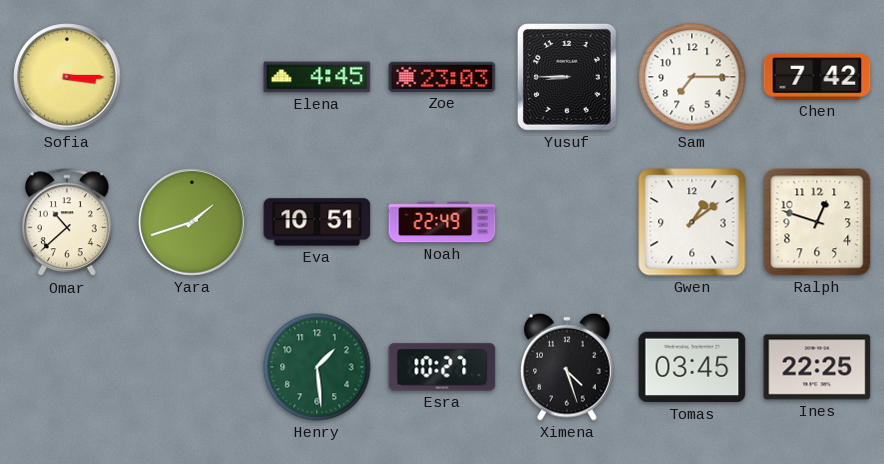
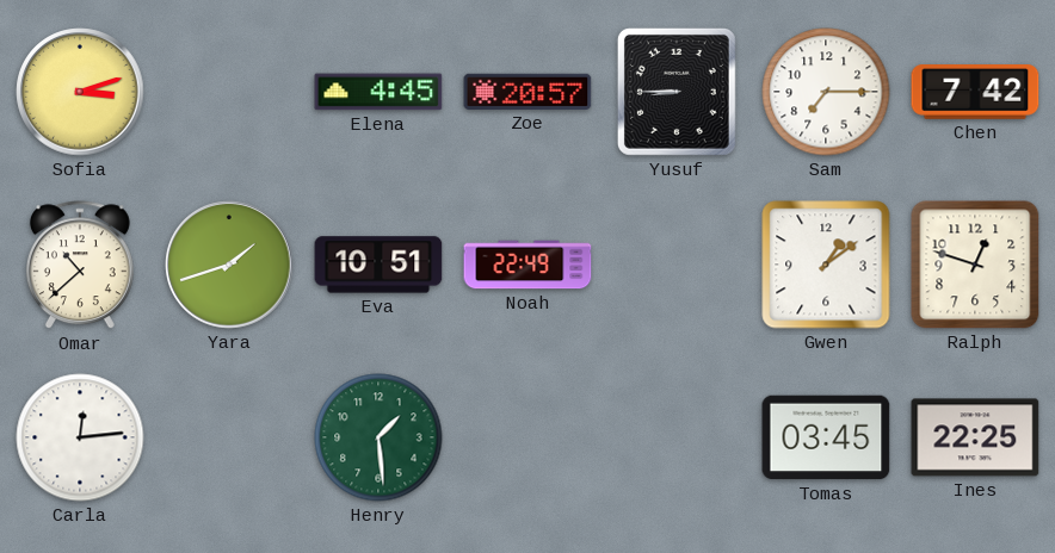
Sofia: 3:15 -> 3:12 (80, 92)
Zoe: 23:03 -> 20:57 (527, 92)
Carla: none -> 12:14 (80, 437)
Esra: 10:27 -> none (442, 367)
Ximena: 4:27 -> none (568, 367)
